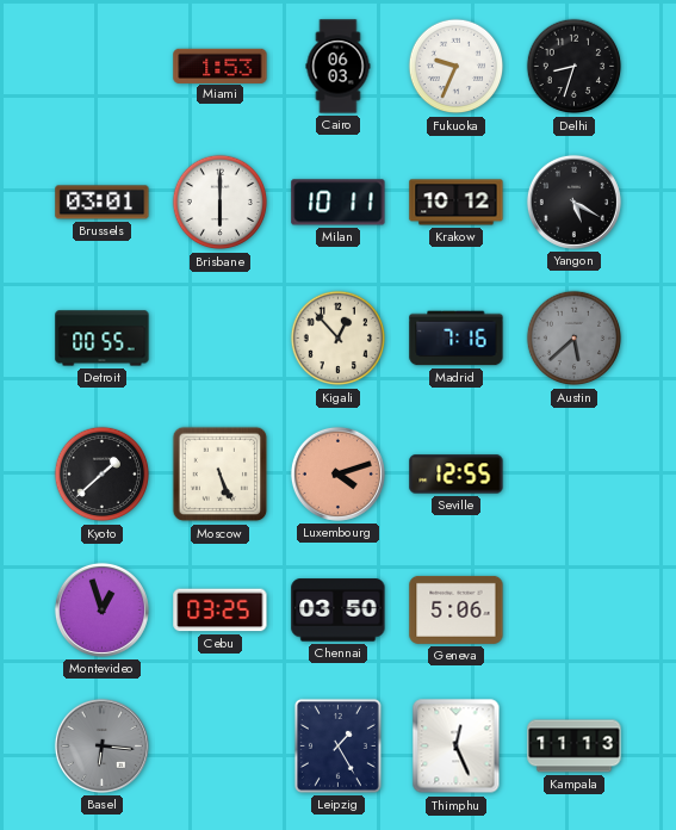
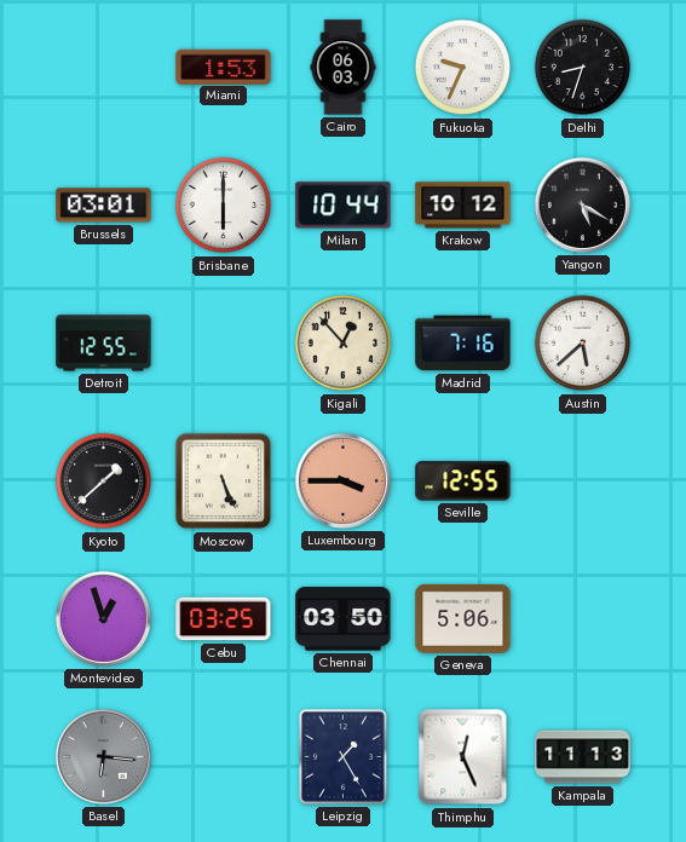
Milan: 10:11 -> 10:44 (344, 206)
Detroit: 00:55 -> 12:55 (104, 344)
Austin dial: grey -> white (583, 344)
Luxembourg: 4:12 -> 3:45 (342, 480)
